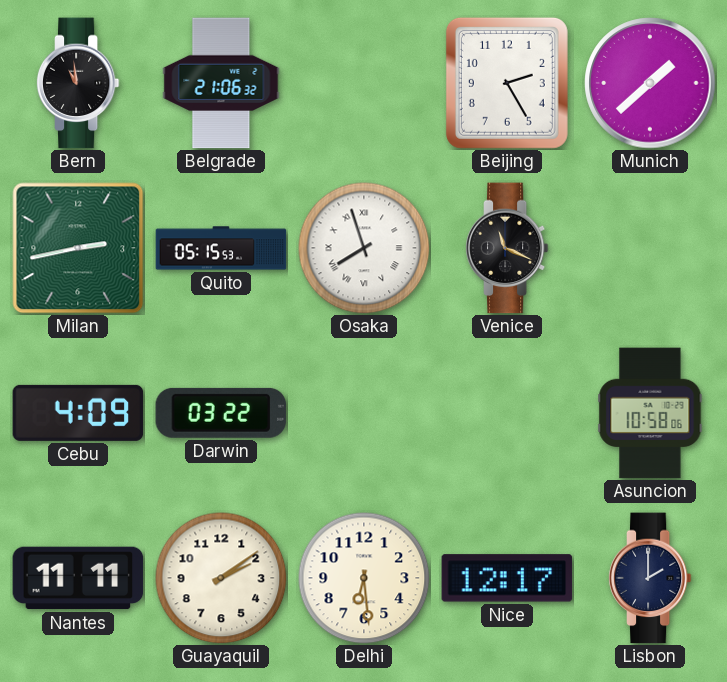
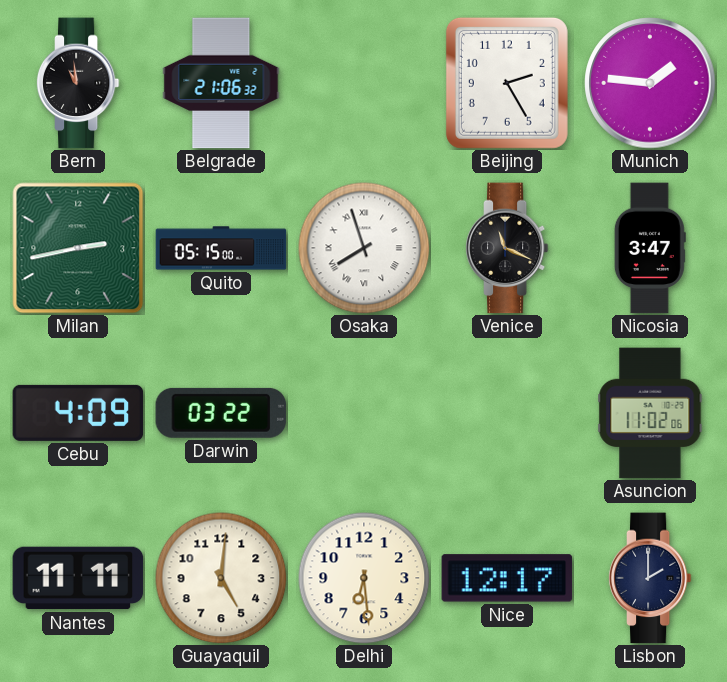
Munich: 1:38 -> 1:46 (650, 83)
Quito: 05:15:53 -> 05:15:00 (221, 248)
Nicosia: none -> 3:47 (650, 248)
Asuncion: 10:58 -> 11:02 (650, 413)
Guayaquil: 2:09 -> 5:01 (221, 578)
